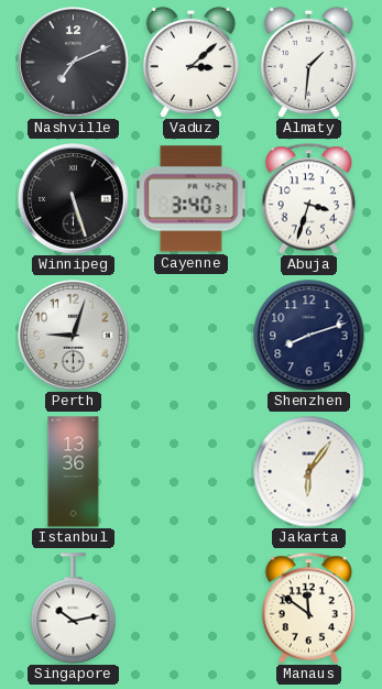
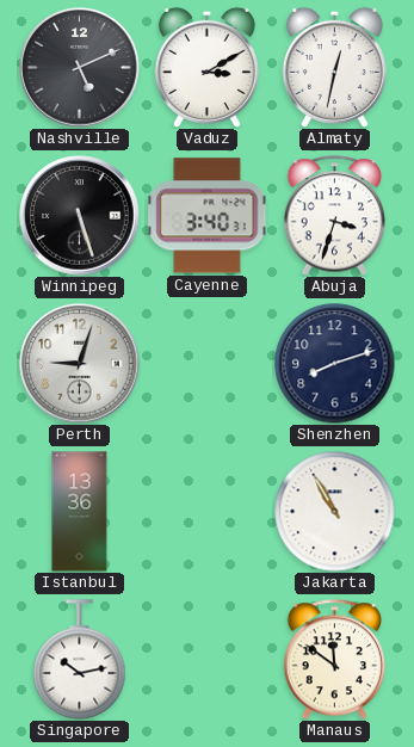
Nashville: 7:11 -> 5:11 (80, 68)
Vaduz: 3:08 -> 3:10 (206, 67)
Almaty: 1:31 -> 12:32 (334, 67)
Jakarta: 6:06 -> 10:55 (335, 512)
